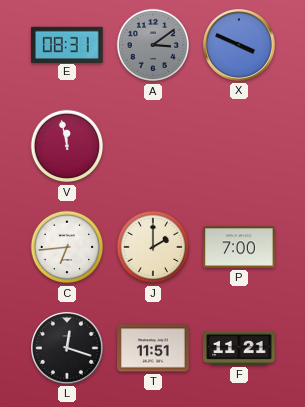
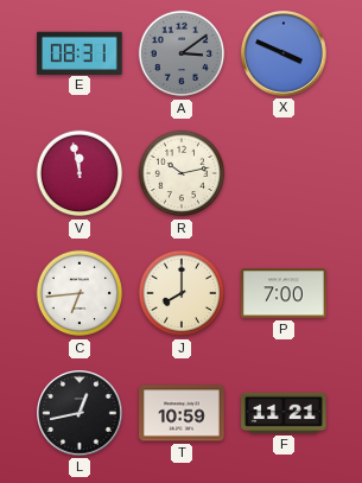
R: none -> 10:13 (182, 173)
J: 2:00 -> 8:00 (182, 293)
L: 12:18 -> 12:43 (81, 414)
T: 11:51 -> 10:59 (182, 413)
